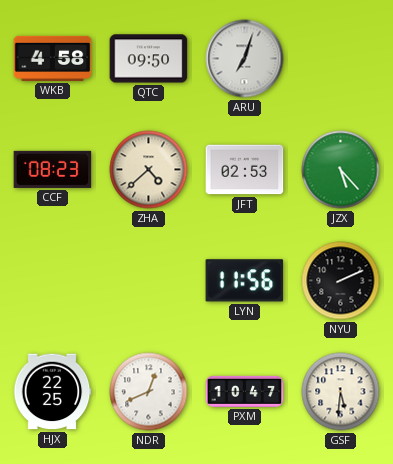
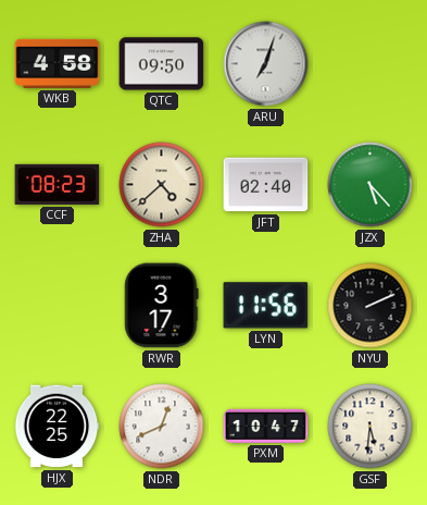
JFT: 02:53 -> 02:40 (266, 185)
RWR: none -> 3:17 (162, 306)
